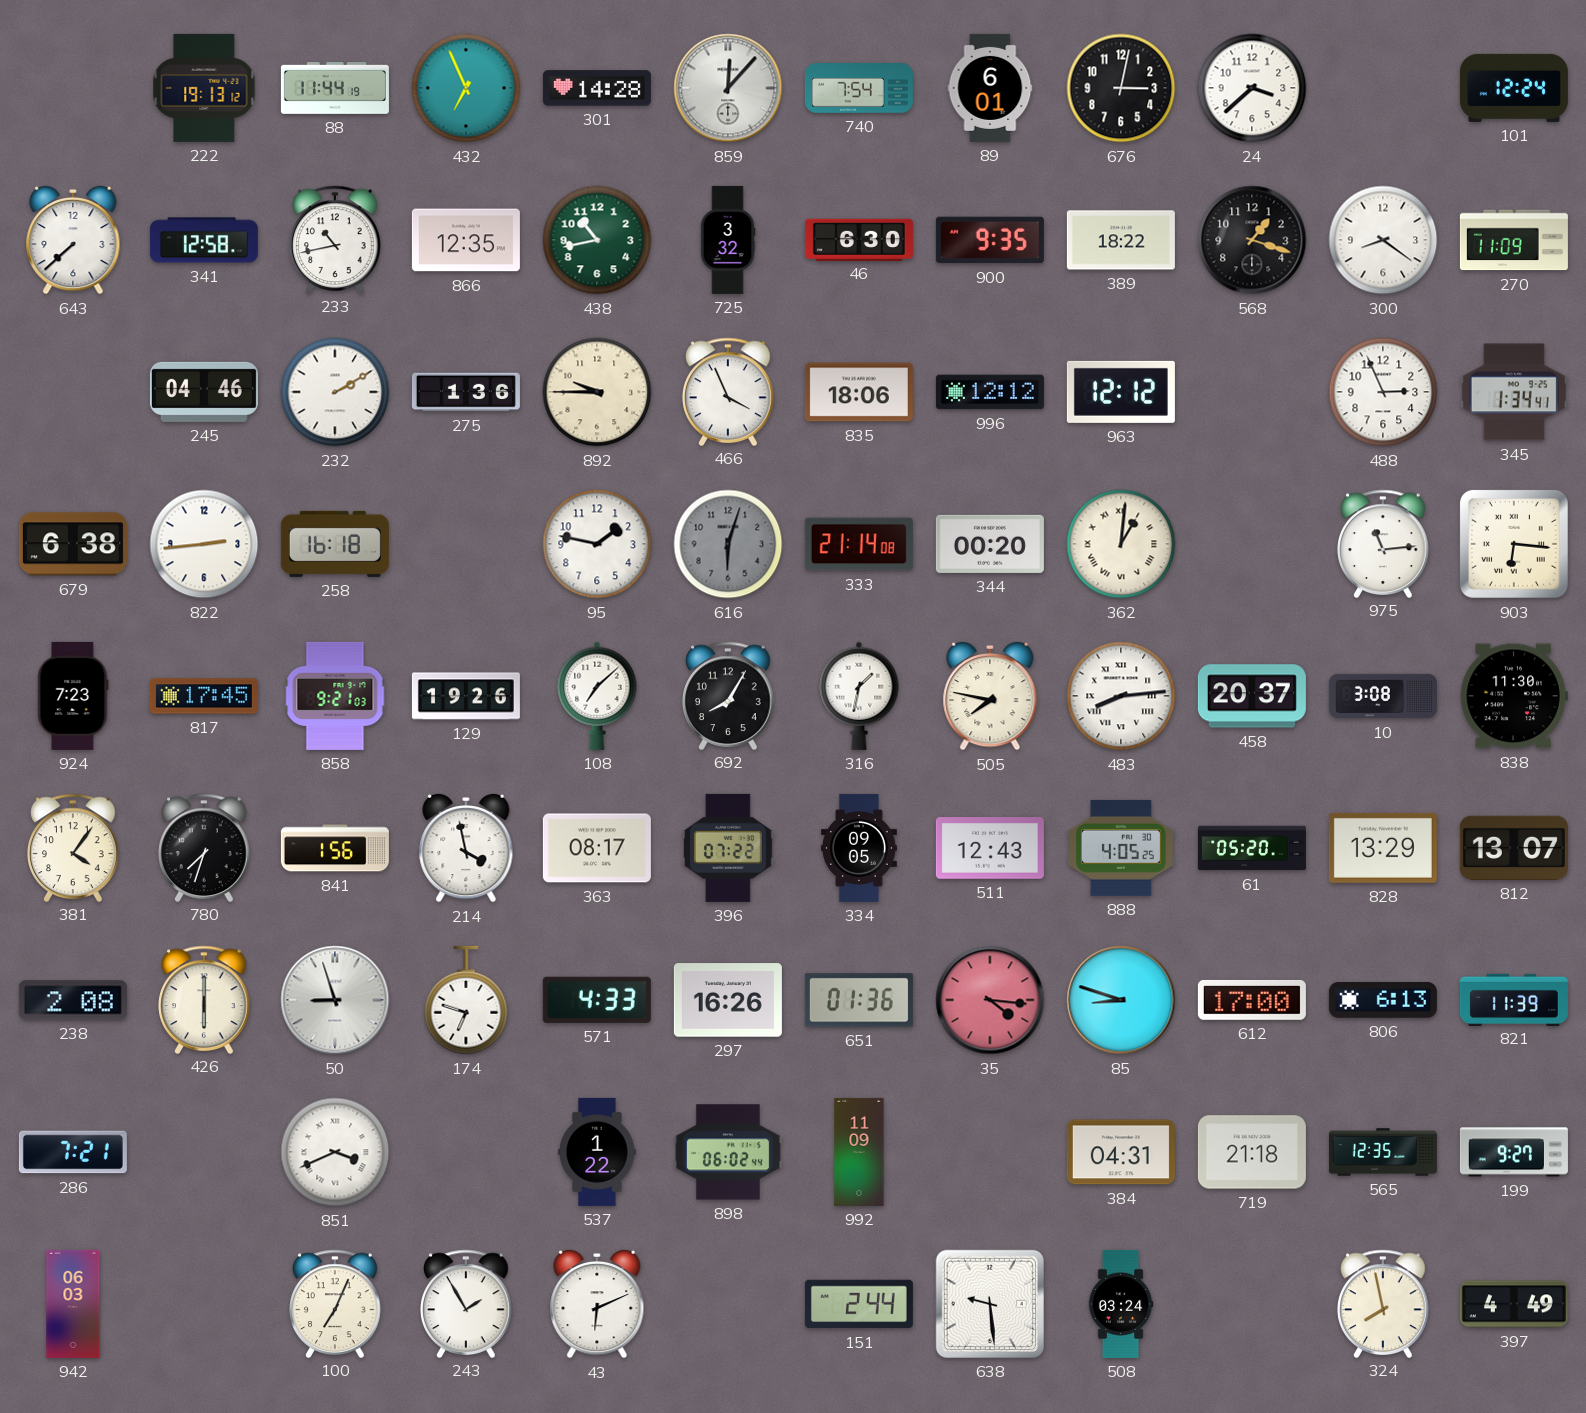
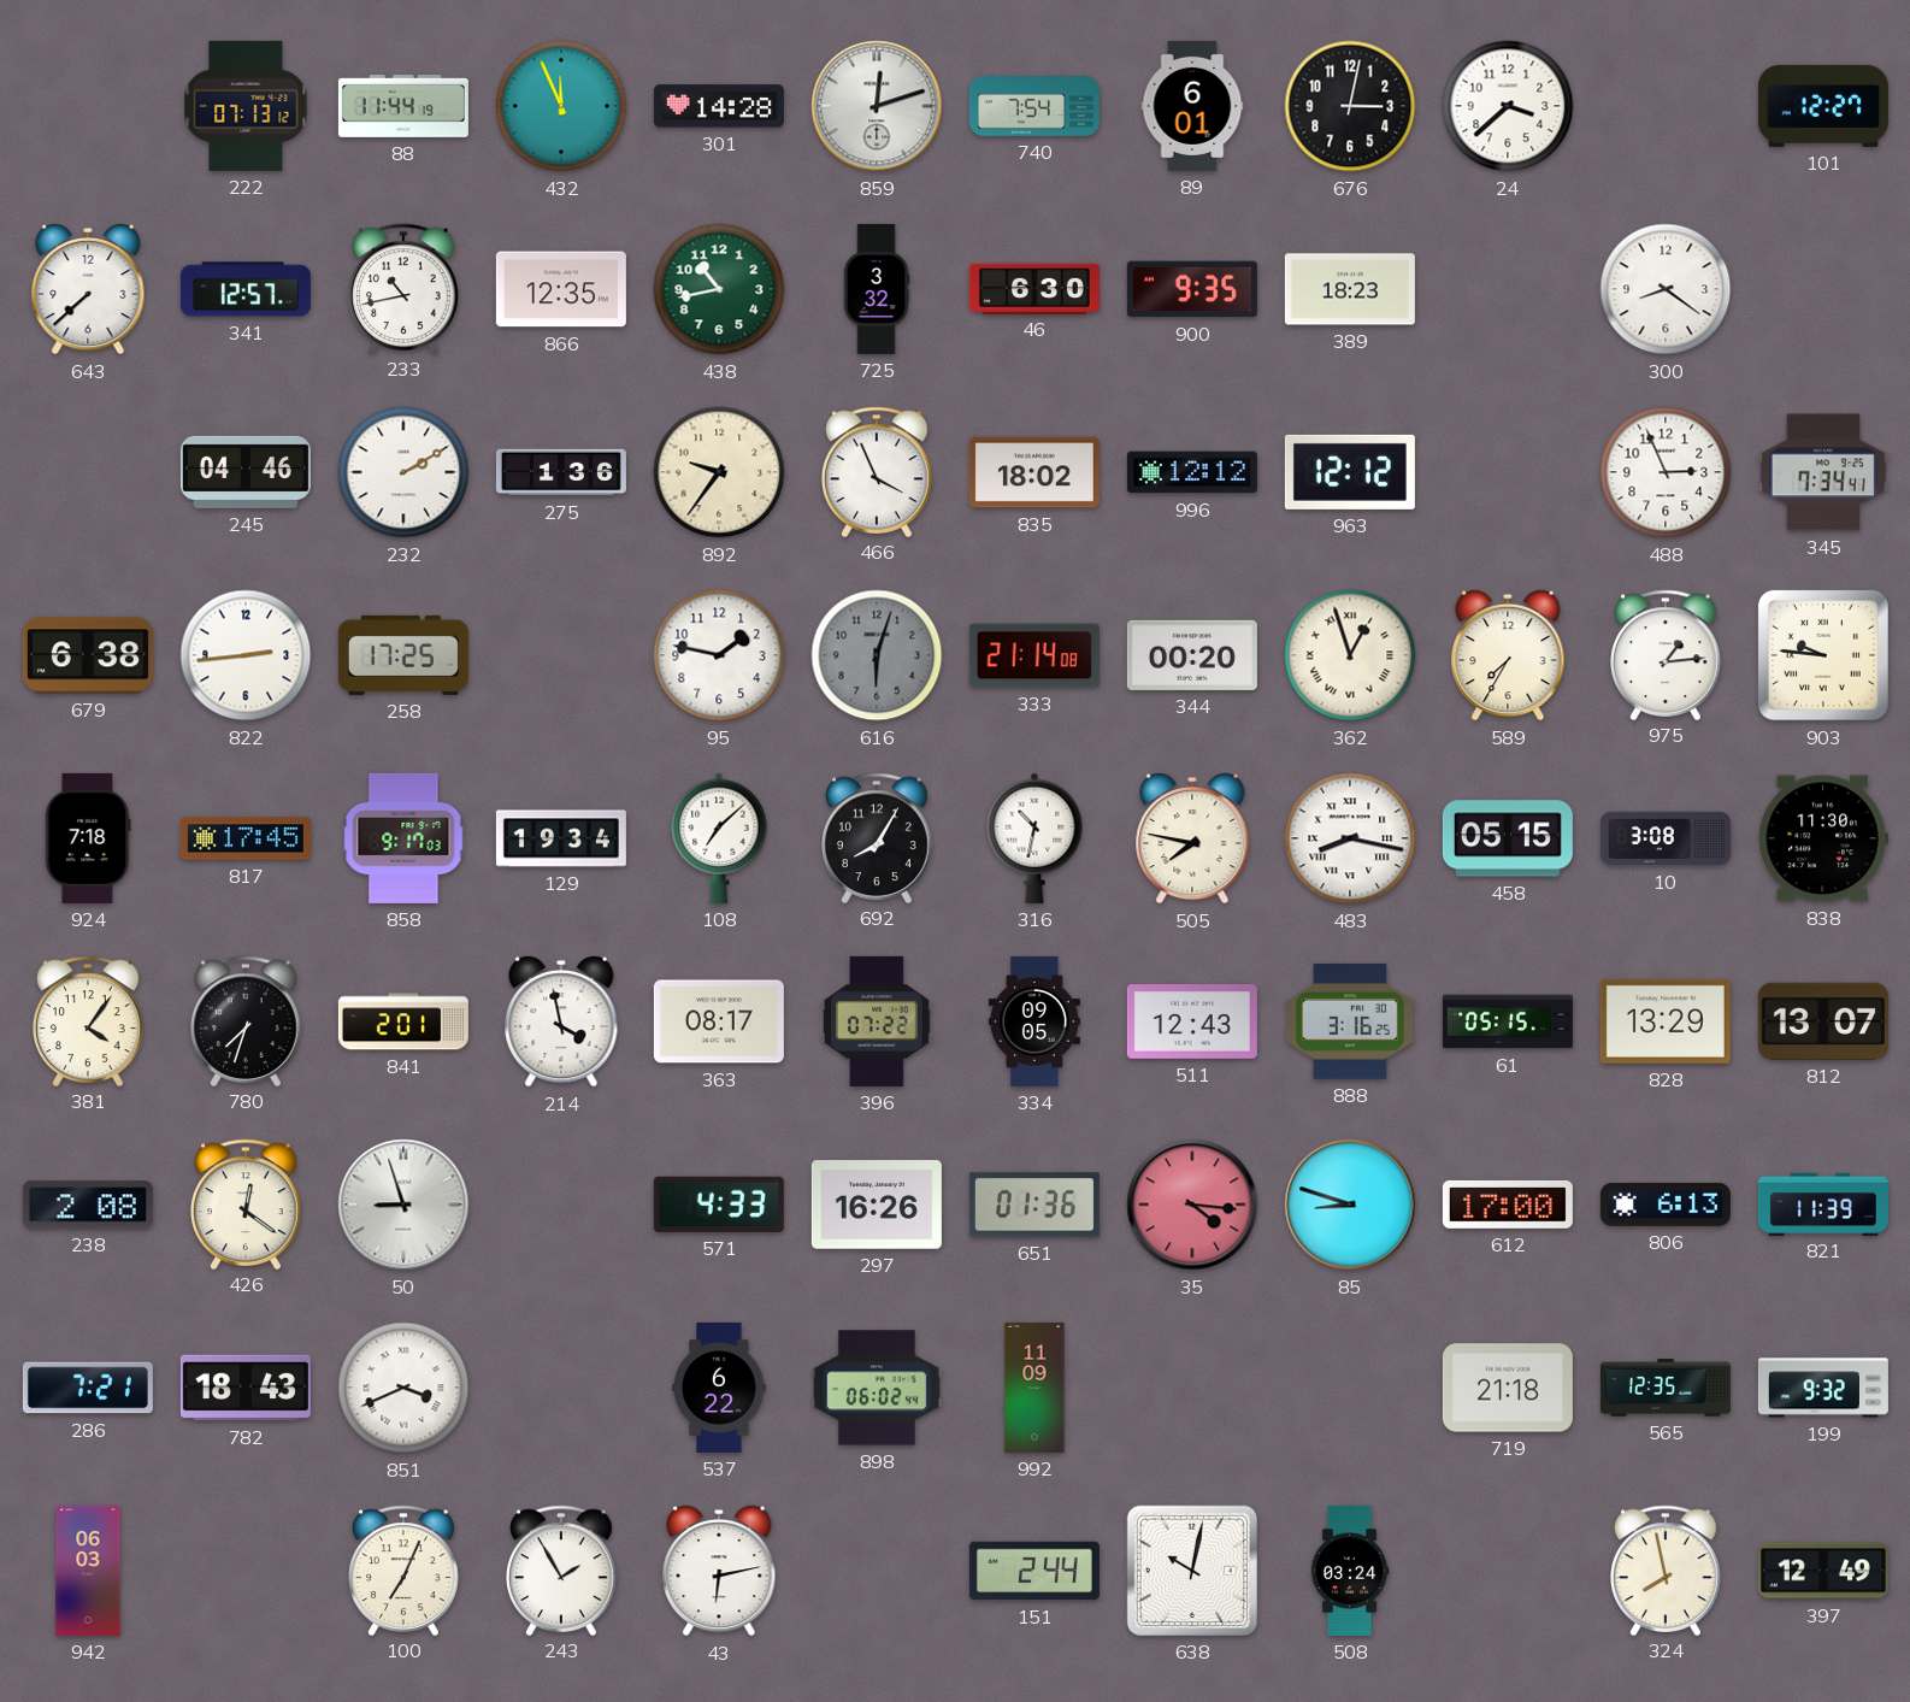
222: 19:13 -> 07:13 (246, 106)
432: 6:56 -> 11:56 (561, 106)
859: 12:07 -> 12:12 (877, 106)
101: 12:24 -> 12:27 (1823, 106)
341: 12:58 -> 12:57 (246, 289)
389: 18:22 -> 18:23 (1350, 289)
568: 1:18 -> none (1252, 240)
270: 11:09 -> none (1514, 240)
892: 9:45 -> 9:36 (719, 472)
835: 18:06 -> 18:02 (1034, 472)
345: 1:34 -> 7:34 (1823, 472)
258: 16:18 -> 17:25 (403, 655)
362: 1:01 -> 12:57 (1350, 655)
589: none -> 7:35 (1508, 655)
975: 11:14 -> 1:14 (1666, 654)
903: 6:16 -> 9:46 (1823, 655)
924: 7:23 -> 7:18 (88, 838)
858: 9:21 -> 9:17 (403, 838)
129: 19:26 -> 19:34 (561, 838)
316: 1:32 -> 10:32 (1034, 838)
483: 8:14 -> 8:17 (1350, 838)
458: 20:37 -> 05:15 (1508, 838)
841: 1:56 -> 2:01 (403, 1021)
888: 4:05 -> 3:16 (1350, 1021)
61: 05:20 -> 05:15 (1508, 1021)
426: 6:00 -> 12:21 (246, 1203)
174: 6:48 -> none (466, 1000)
782: none -> 18:43 (246, 1388)
537: 1:22 -> 6:22 (719, 1388)
384: 04:31 -> none (1121, 1152)
199: 9:27 -> 9:32 (1823, 1388)
43: 6:11 -> 6:13 (719, 1571)
638: 9:29 -> 10:02 (1192, 1571)
397: 4:49 -> 12:49 (1823, 1571)
